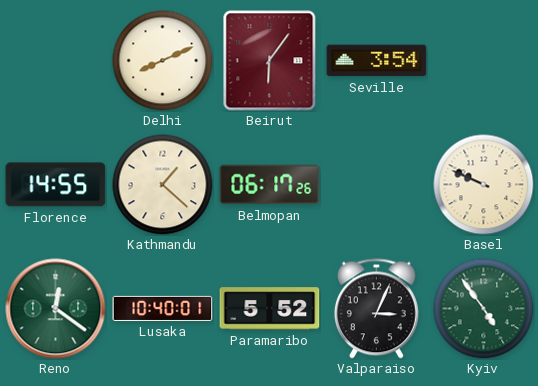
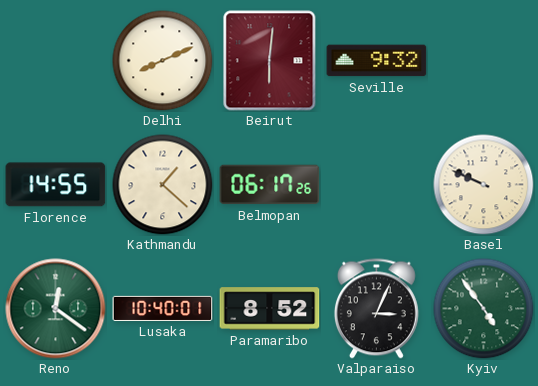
Beirut: 6:06 -> 6:01 (270, 61)
Seville: 3:54 -> 9:32 (377, 61)
Paramaribo: 5:52 -> 8:52 (270, 309)
